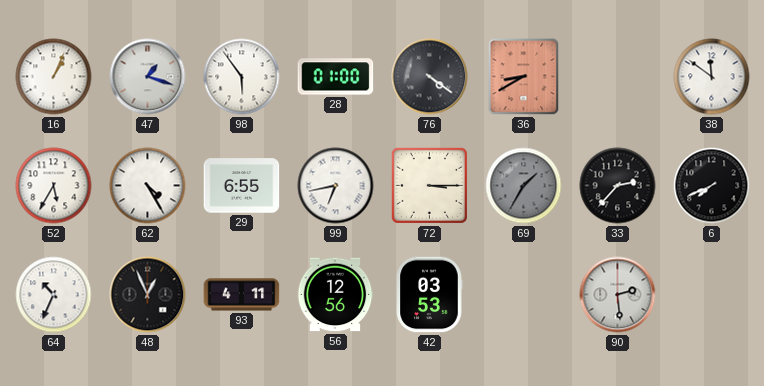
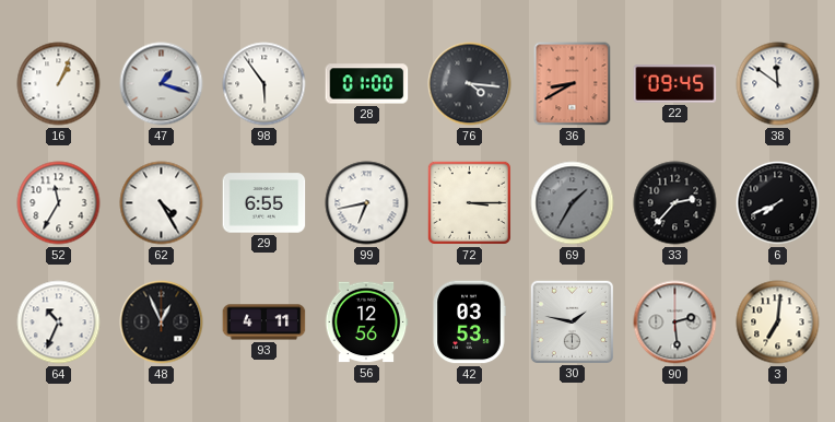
76: 4:21 -> 4:16 (470, 84)
22: none -> 09:45 (675, 84)
52: 5:35 -> 11:35 (59, 203)
30: none -> 1:47 (572, 321)
3: none -> 7:01 (778, 323)
